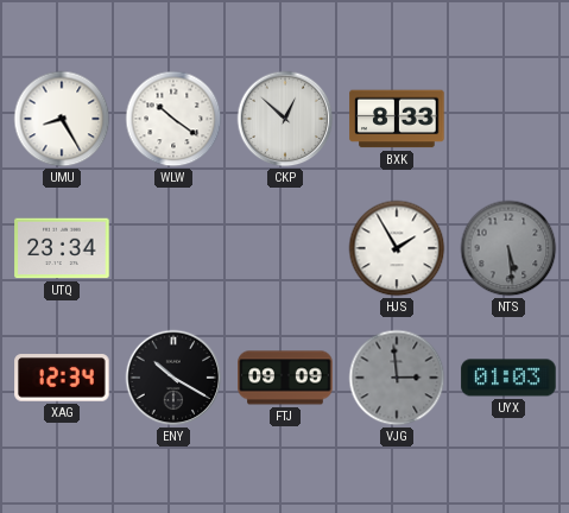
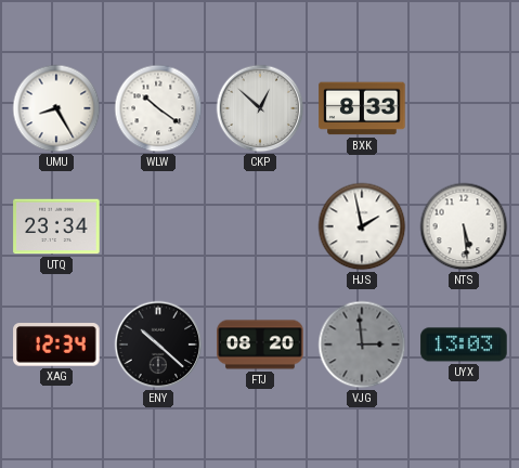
HJS: 1:55 -> 1:58 (362, 226)
NTS dial: grey -> white (464, 226)
ENY: 10:20 -> 10:22 (158, 344)
FTJ: 09:09 -> 08:20 (260, 344)
UYX: 01:03 -> 13:03 (464, 344)
